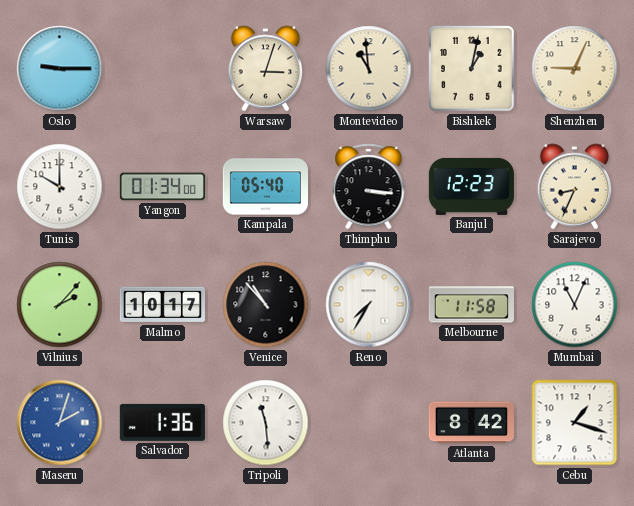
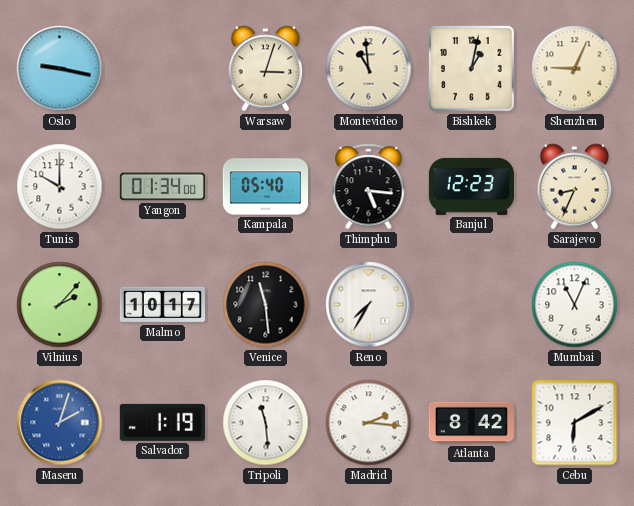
Oslo: 9:15 -> 9:17 (60, 69)
Thimphu: 3:16 -> 5:16 (369, 187)
Venice: 10:53 -> 11:29 (266, 305)
Melbourne: 11:58 -> none (471, 305)
Salvador: 1:36 -> 1:19 (162, 422)
Madrid: none -> 2:16 (369, 423)
Cebu: 1:18 -> 6:10 (575, 423)
